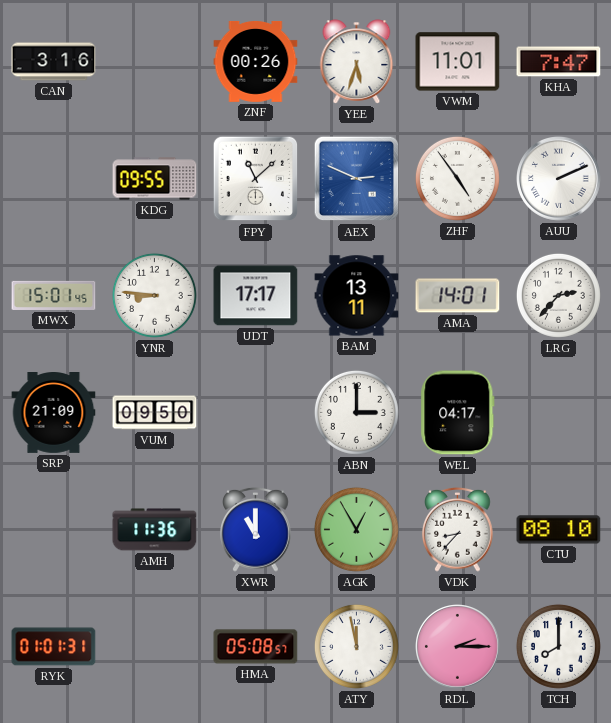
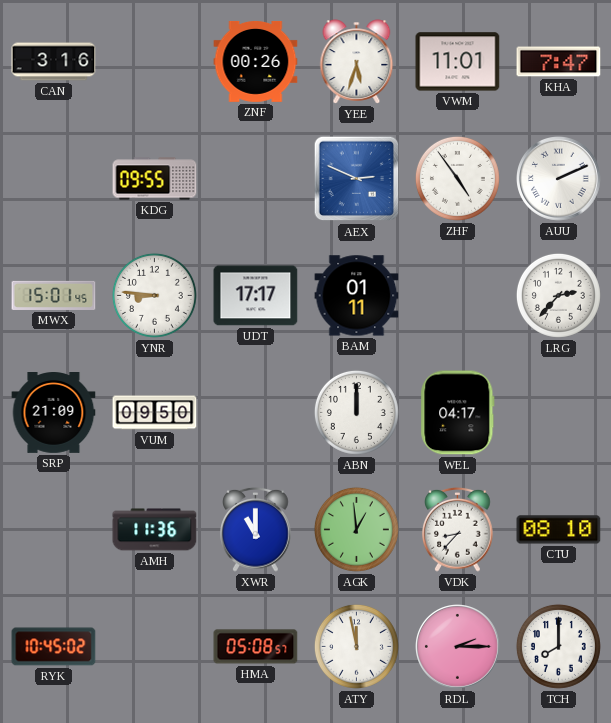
FPY: 11:08 -> none (256, 179)
BAM: 13:11 -> 01:11 (357, 296)
AMA: 14:01 -> none (458, 296)
ABN: 3:00 -> 12:00 (356, 412)
AGK: 12:55 -> 12:59 (356, 529)
RYK: 01:01 -> 10:45 (54, 647)
